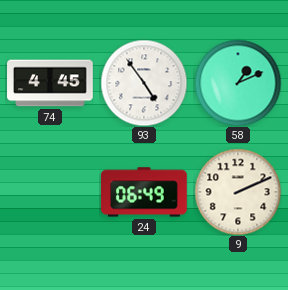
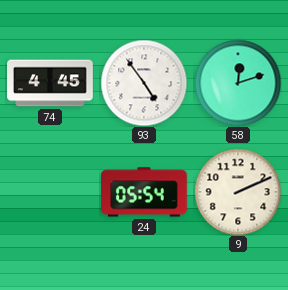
58: 1:11 -> 12:12 (238, 83)
24: 06:49 -> 05:54 (144, 192)
